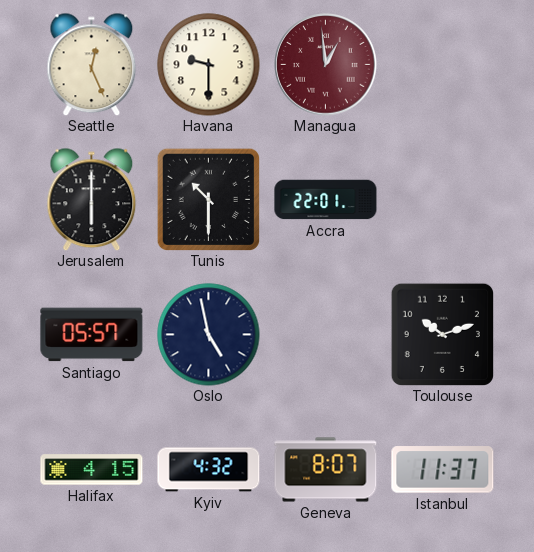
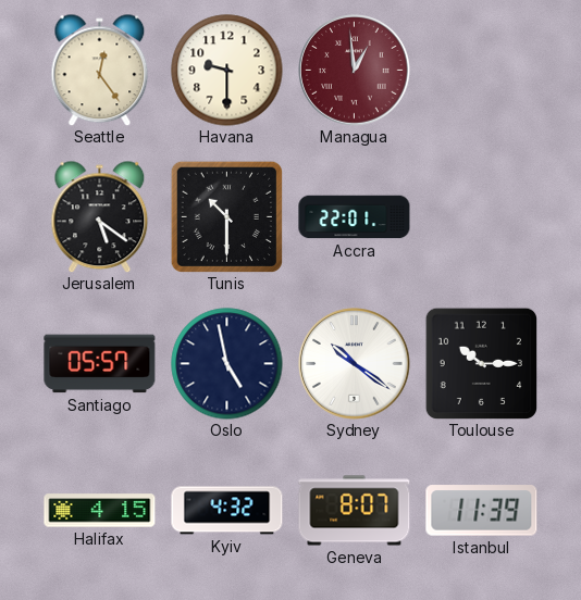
Seattle: 12:26 -> 12:24 (100, 70)
Jerusalem: 6:00 -> 5:21 (100, 216)
Sydney: none -> 10:21 (355, 364)
Toulouse: 10:12 -> 10:15 (481, 363)
Istanbul: 11:37 -> 11:39 (482, 511)
